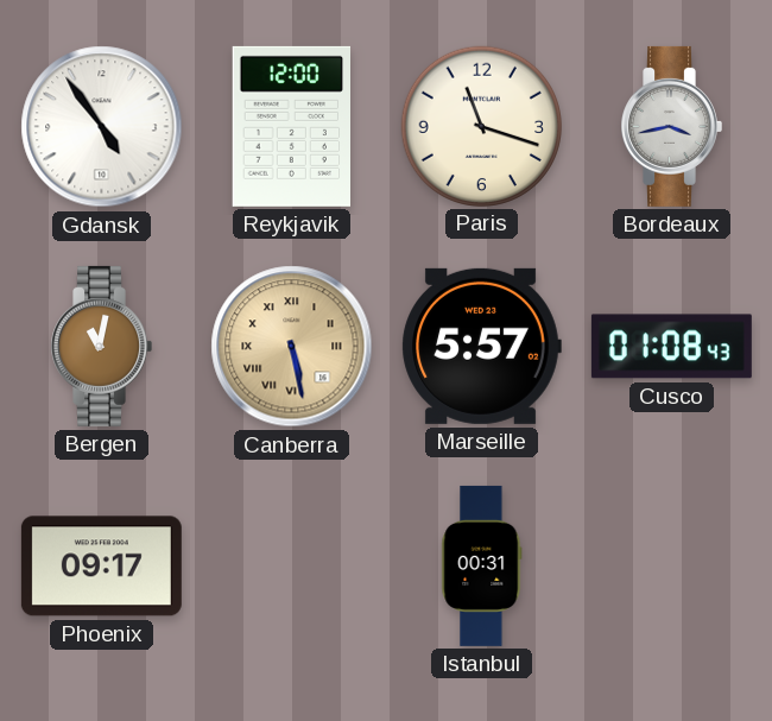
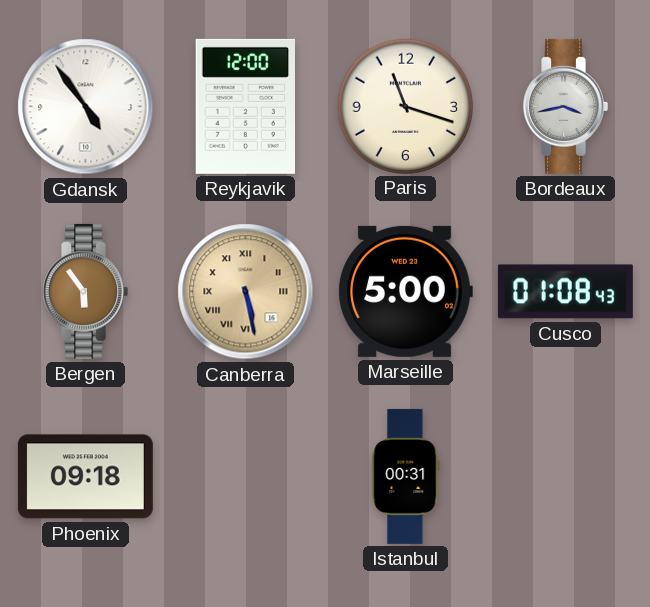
Bergen: 11:02 -> 5:54 (85, 291)
Marseille: 5:57 -> 5:00 (405, 291)
Phoenix: 09:17 -> 09:18 (85, 477)
